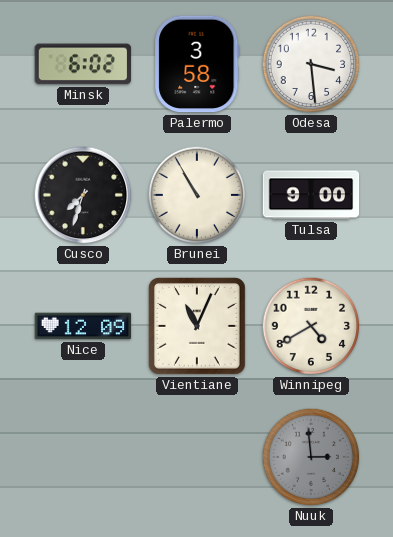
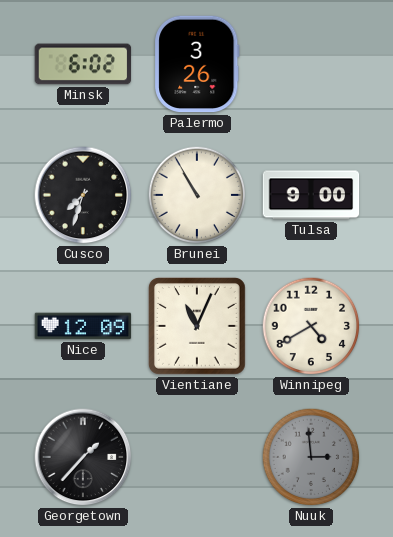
Palermo: 3:58 -> 3:26 (197, 64)
Odesa: 3:29 -> none (311, 64)
Georgetown: none -> 1:37 (83, 457)
